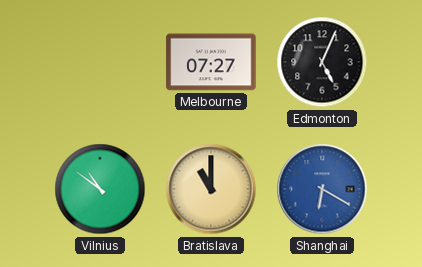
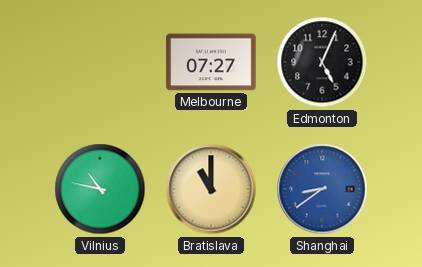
Vilnius: 10:51 -> 10:47 (100, 189)
Shanghai: 6:20 -> 8:39 (322, 189)
